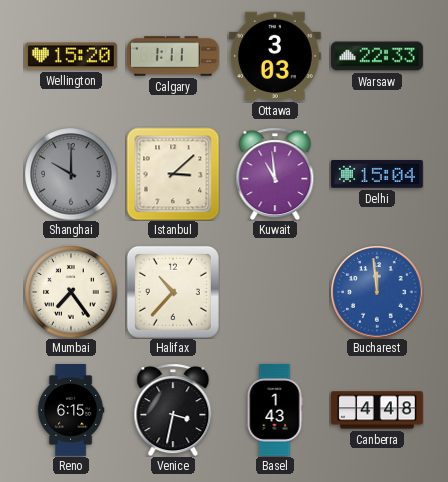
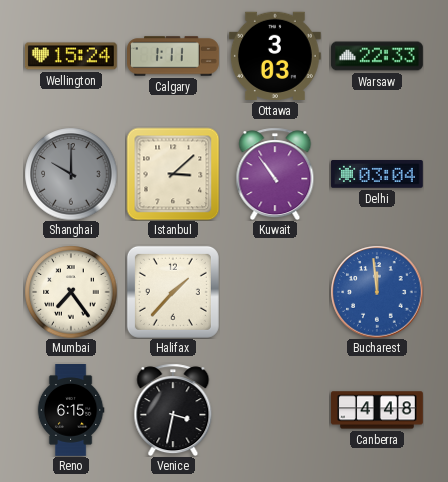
Wellington: 15:20 -> 15:24 (71, 56)
Kuwait: 10:59 -> 10:54 (275, 174)
Delhi: 15:04 -> 03:04 (377, 175)
Halifax: 10:37 -> 1:37 (173, 292)
Basel: 1:43 -> none (275, 410)
